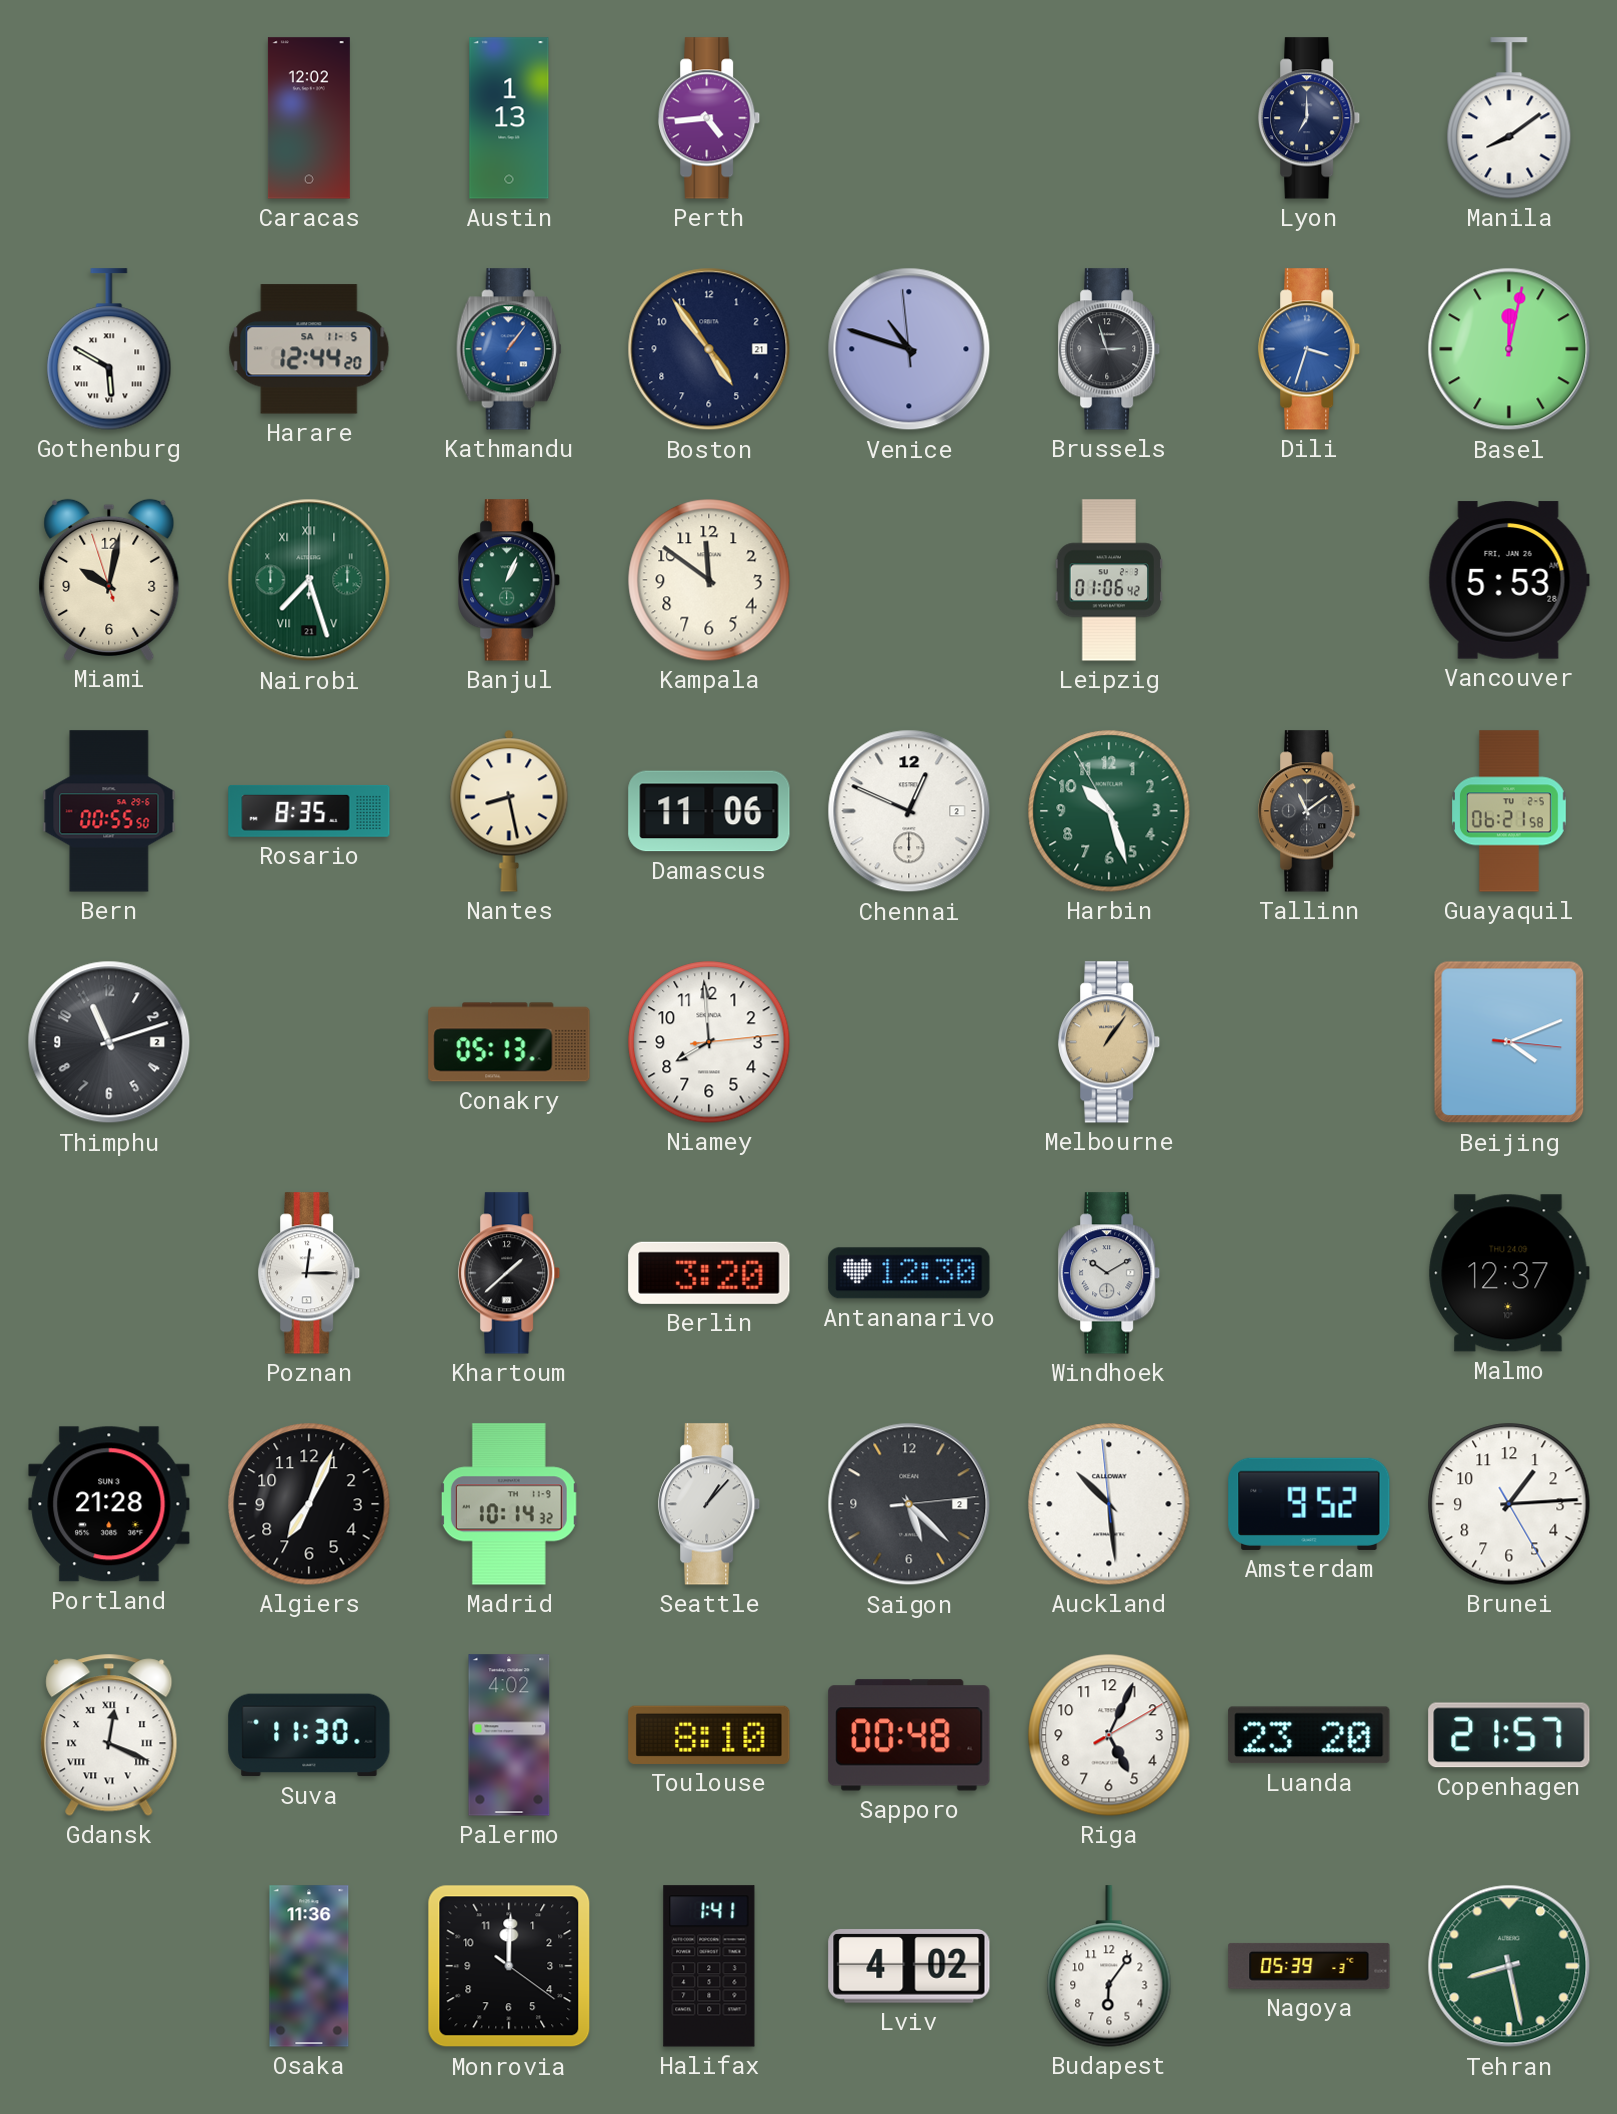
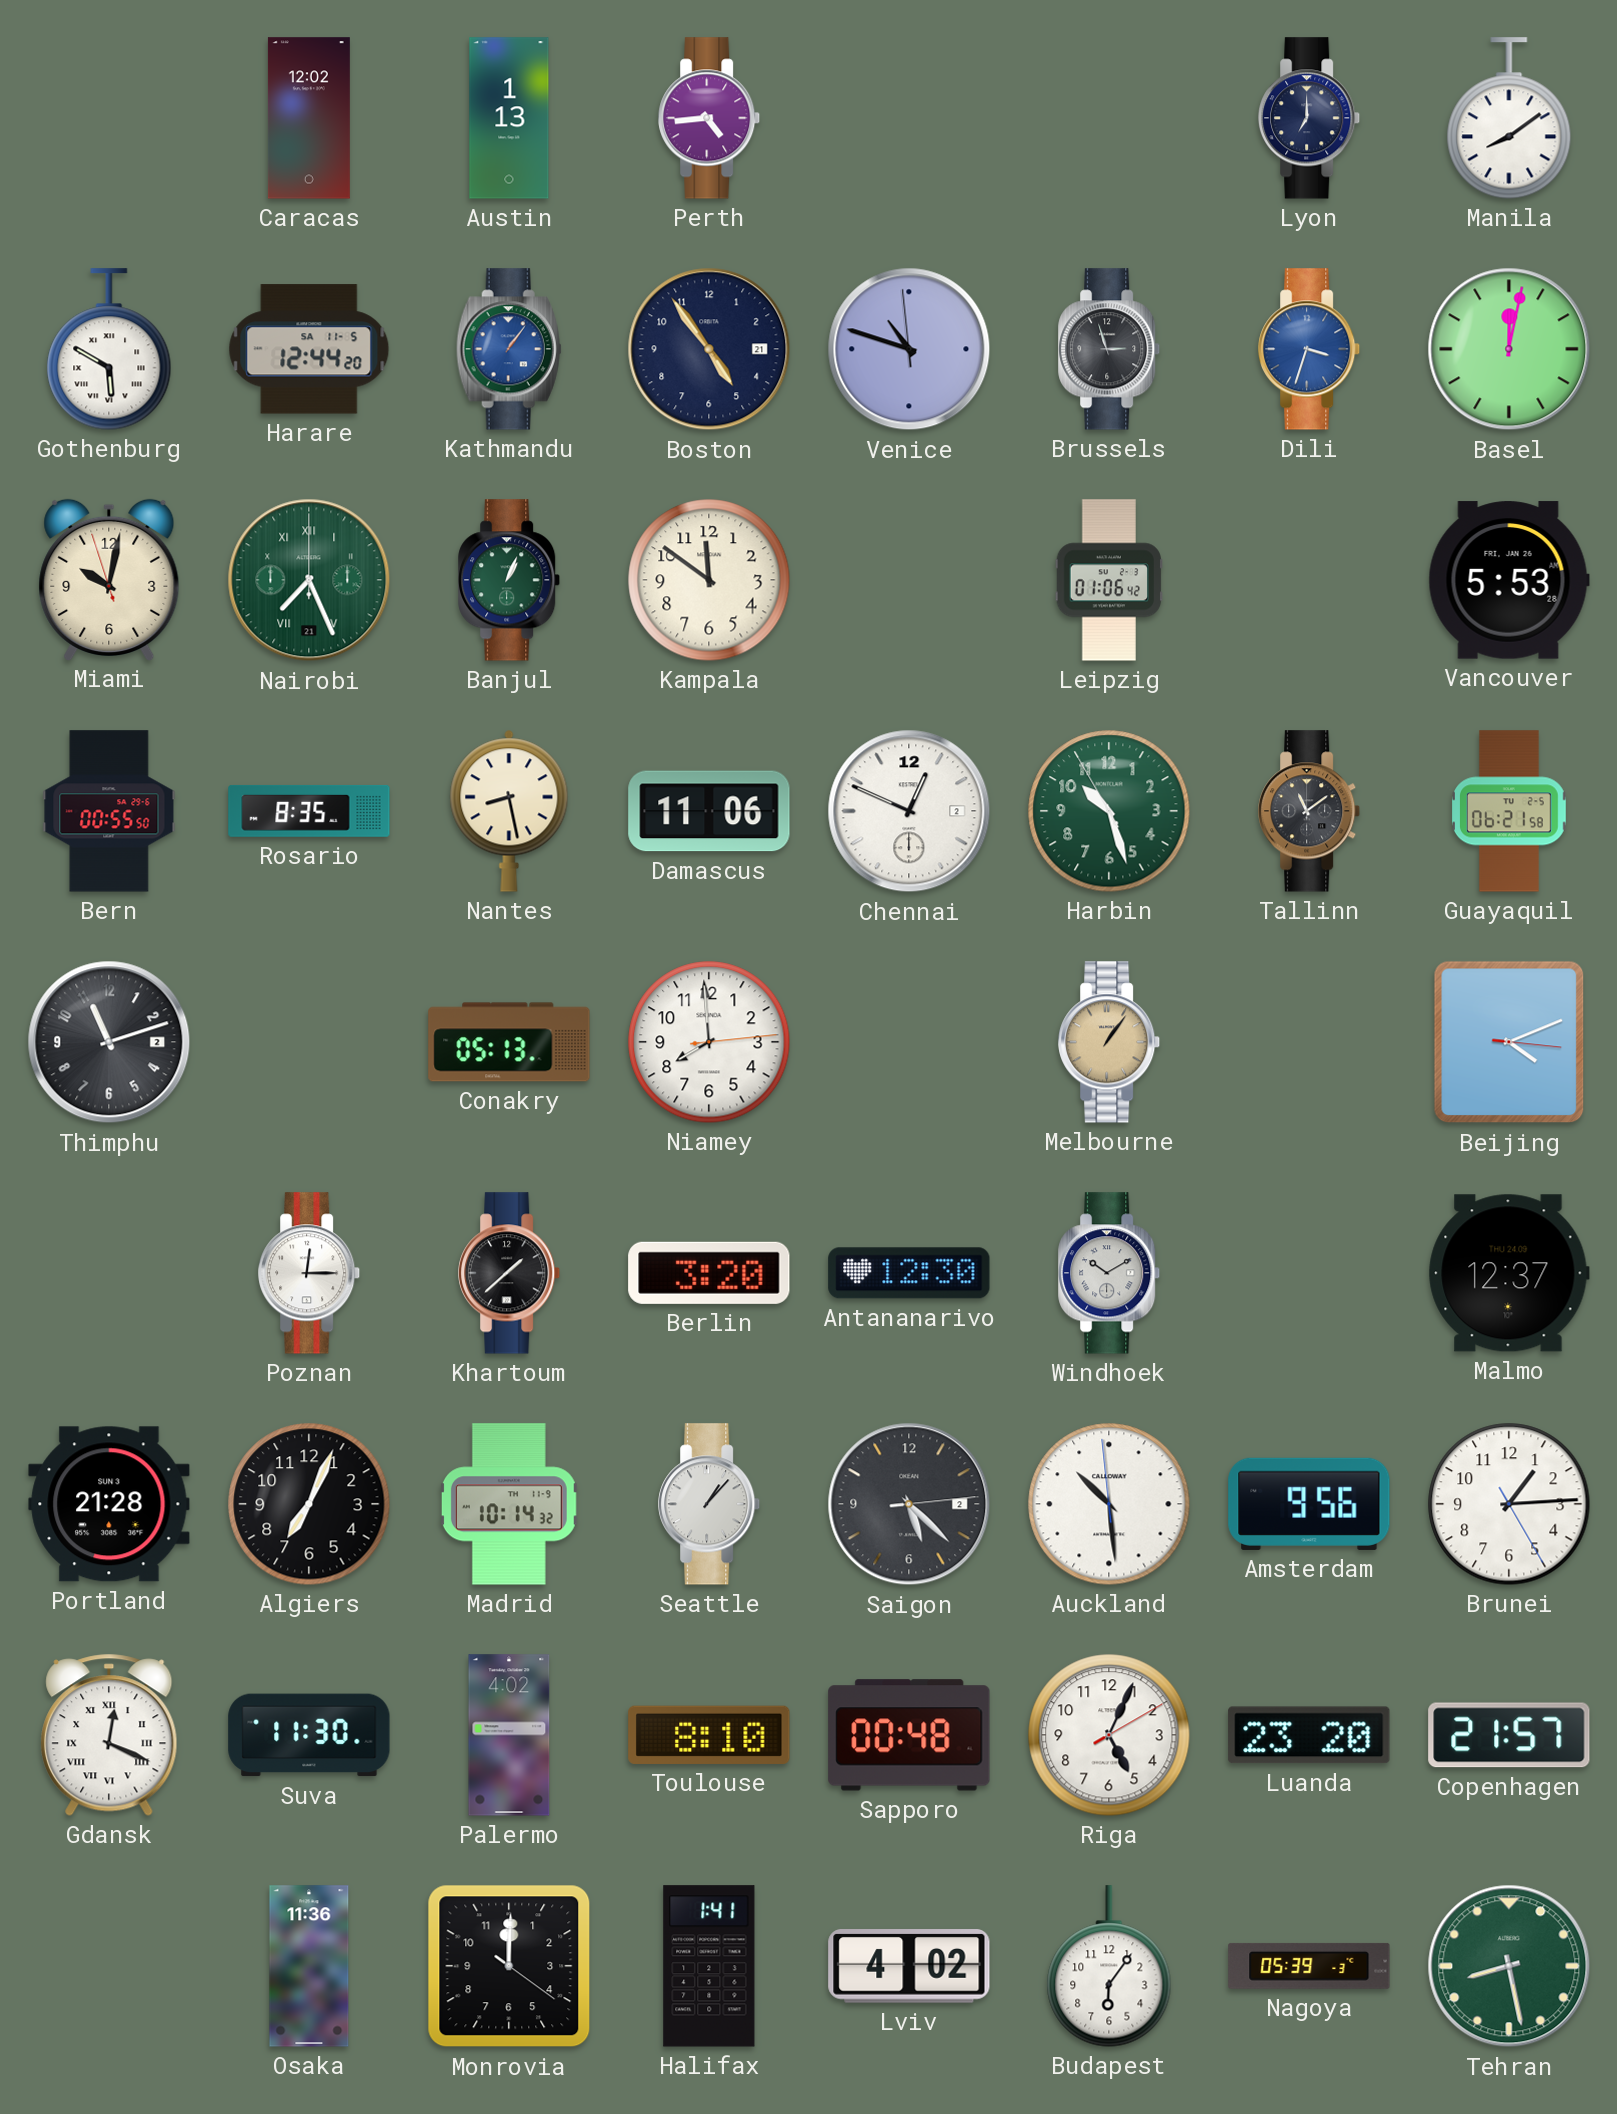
Nairobi: 7:27 -> 7:26 (309, 580)
Amsterdam: 9:52 -> 9:56 (1309, 1504)
